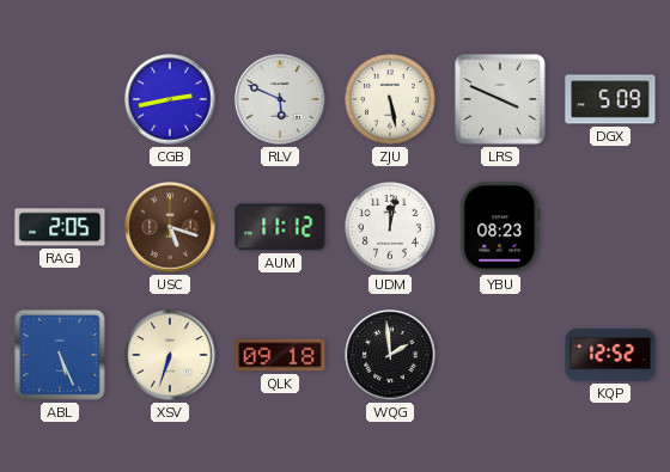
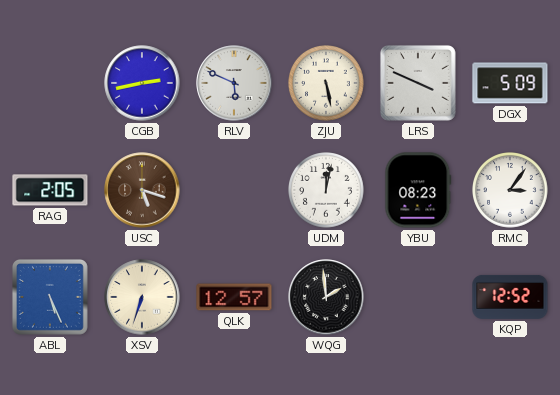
AUM: 11:12 -> none (280, 227)
RMC: none -> 3:06 (511, 191)
QLK: 09:18 -> 12:57 (234, 297)
